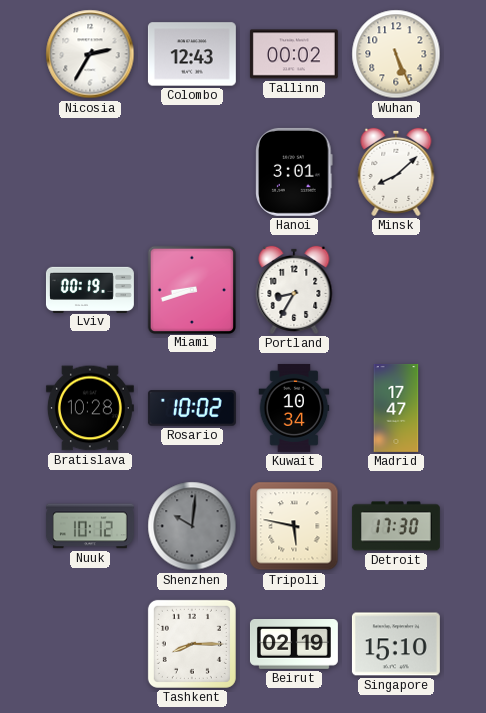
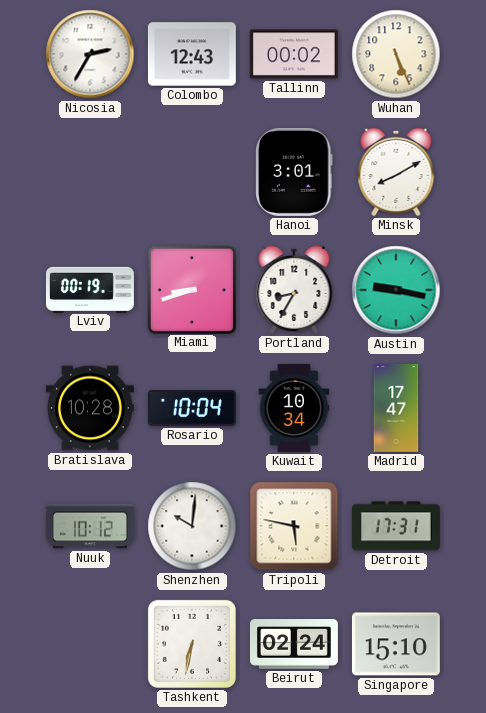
Minsk: 8:08 -> 8:10 (396, 172)
Austin: none -> 9:17 (396, 290)
Rosario: 10:02 -> 10:04 (192, 408)
Shenzhen dial: grey -> white (192, 526)
Detroit: 17:30 -> 17:31 (396, 526)
Tashkent: 8:15 -> 6:32 (192, 644)
Beirut: 02:19 -> 02:24 (294, 645)
